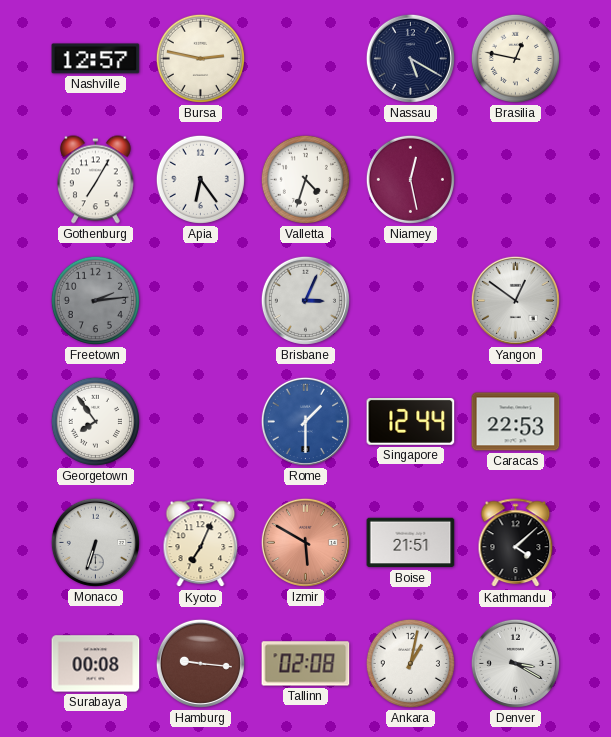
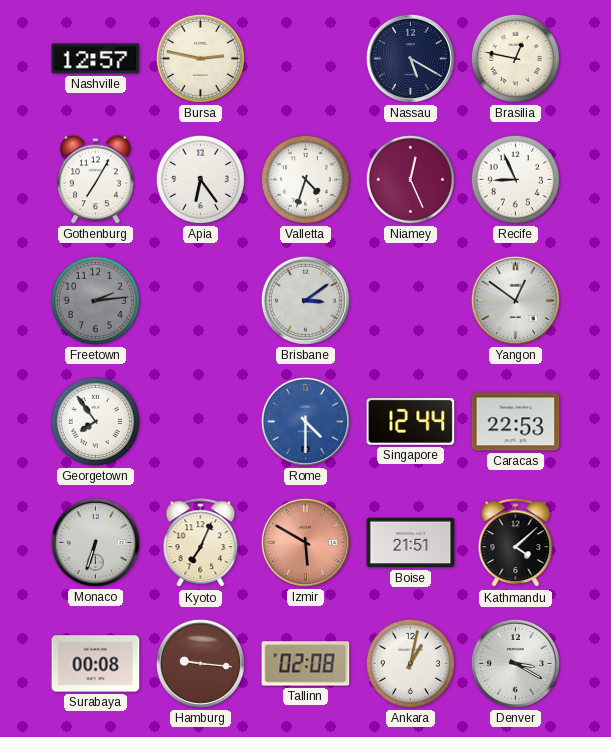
Niamey: 12:28 -> 12:26 (410, 179)
Recife: none -> 8:56 (515, 179)
Brisbane: 3:04 -> 3:09 (305, 300)
Rome: 1:30 -> 4:30 (305, 421)
